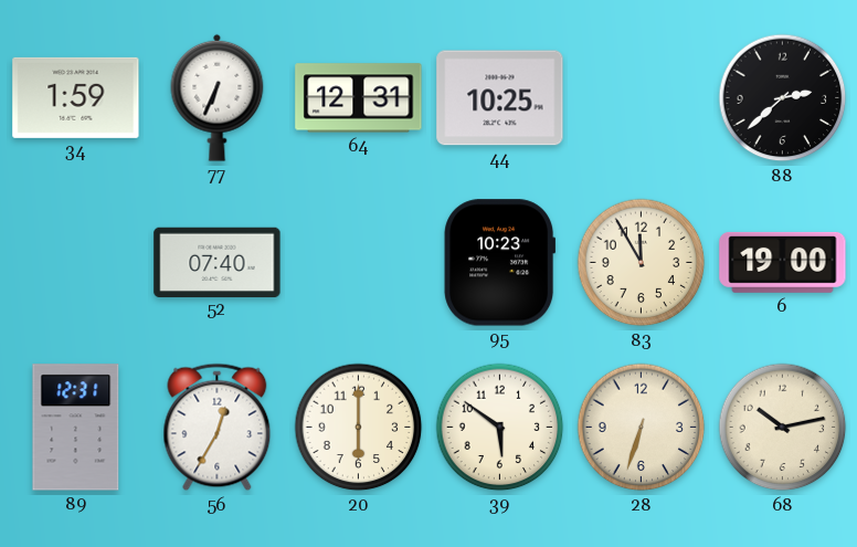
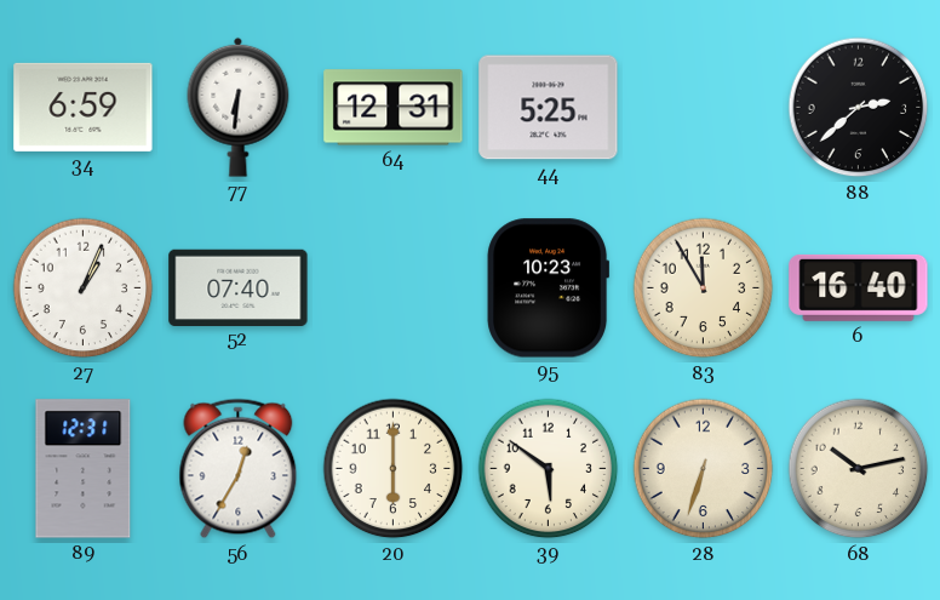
34: 1:59 -> 6:59 (84, 107)
77: 6:34 -> 6:31 (239, 107)
44: 10:25 -> 5:25 (549, 108)
27: none -> 1:04 (84, 288)
6: 19:00 -> 16:40 (859, 287)
